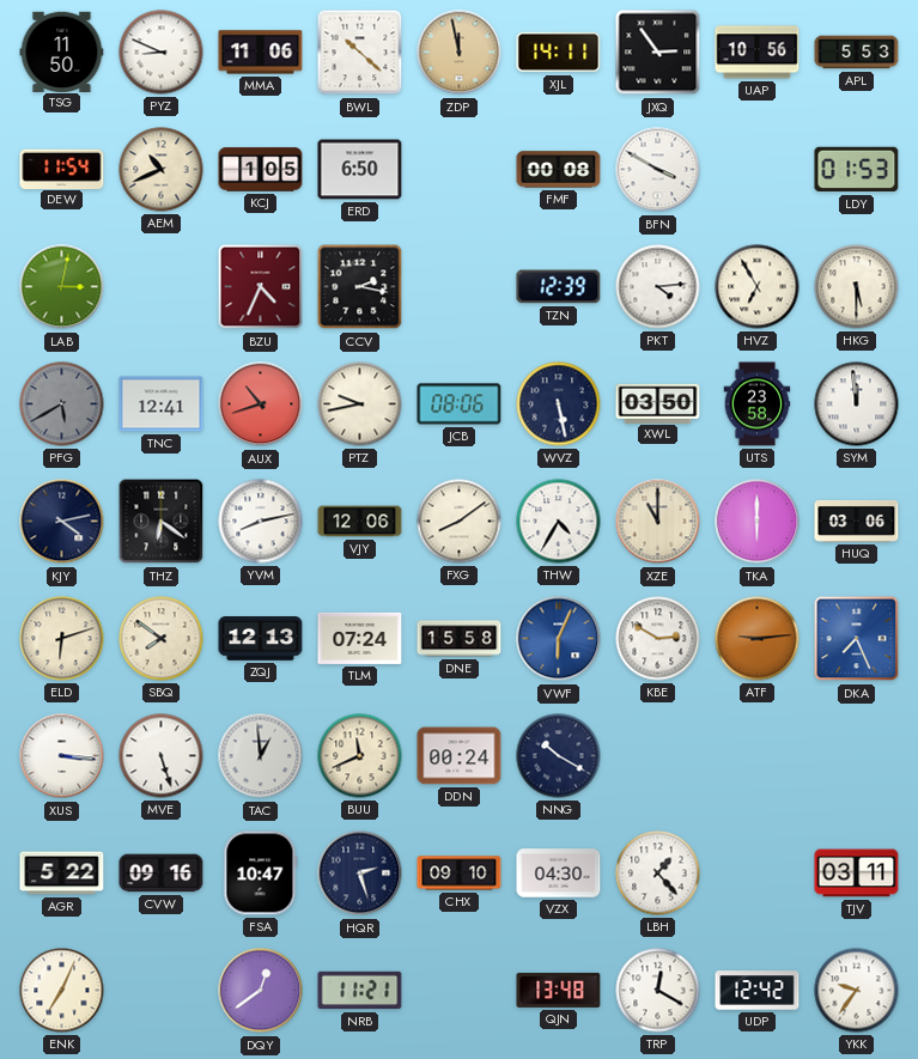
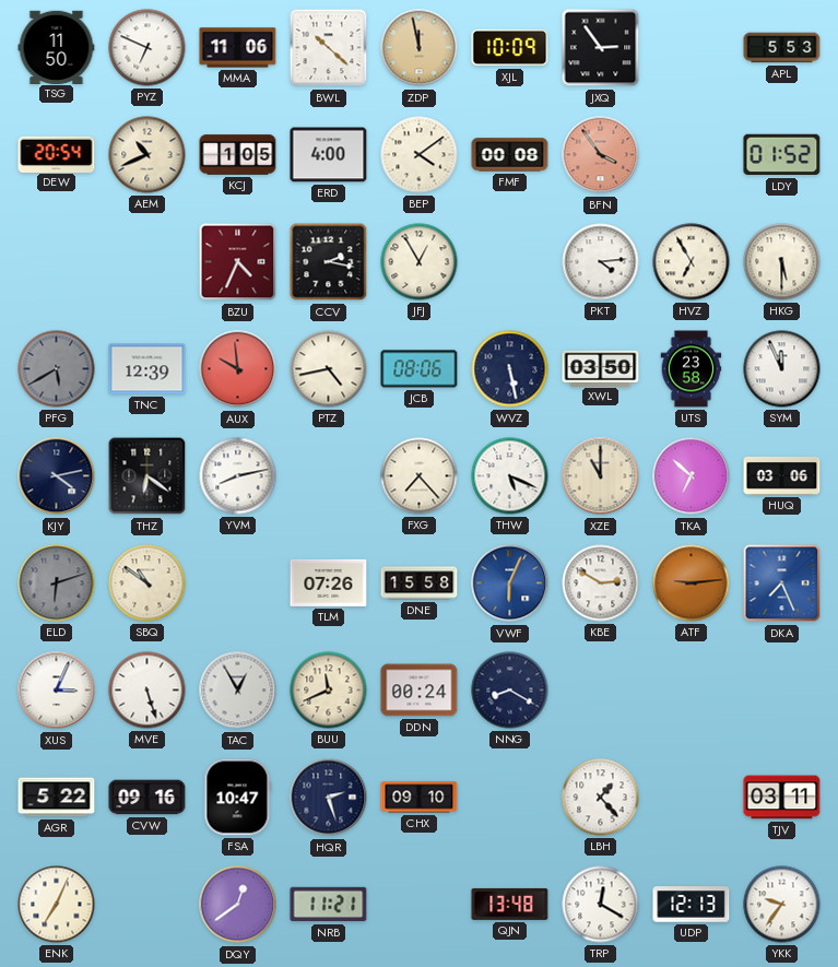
PYZ: 8:49 -> 6:49 (147, 48)
XJL: 14:11 -> 10:09 (510, 48)
UAP: 10:56 -> none (758, 53)
DEW: 11:54 -> 20:54 (57, 154)
ERD: 6:50 -> 4:00 (329, 155)
BEP: none -> 4:09 (420, 155)
BFN: 3:50 -> 3:54 (601, 155)
BFN dial: white -> salmon (601, 155)
LDY: 01:53 -> 01:52 (782, 155)
LAB: 3:02 -> none (62, 287)
JFJ: none -> 12:55 (420, 262)
TZN: 12:39 -> none (559, 287)
TNC: 12:41 -> 12:39 (147, 369)
AUX: 10:42 -> 9:59 (238, 369)
PTZ: 9:43 -> 4:43 (329, 369)
SYM: 11:59 -> 11:56 (782, 369)
VJY: 12:06 -> none (360, 522)
FXG: 8:09 -> 7:23 (420, 476)
THW: 4:35 -> 5:19 (510, 476)
TKA: 6:00 -> 6:52 (692, 476)
ELD dial: cream -> grey (57, 583)
SBQ: 7:51 -> 10:51 (147, 583)
ZQJ: 12:13 -> none (261, 639)
TLM: 07:24 -> 07:26 (329, 582)
XUS: 3:16 -> 3:04 (57, 691)
TAC: 12:59 -> 12:55 (238, 691)
NNG: 10:20 -> 8:20 (510, 691)
VZX: 04:30 -> none (559, 874)
UDP: 12:42 -> 12:13 (692, 905)
